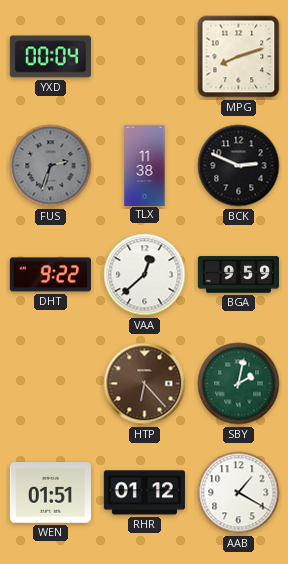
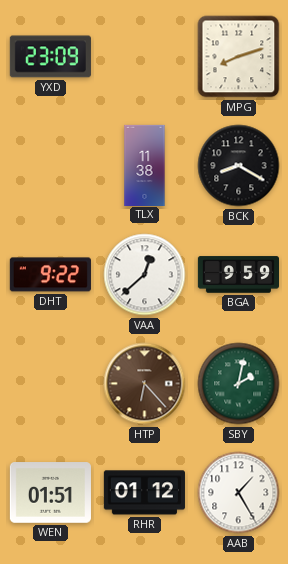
YXD: 00:04 -> 23:09 (50, 57)
FUS: 2:33 -> none (51, 166)
BCK: 2:49 -> 8:20 (239, 166)
AAB: 1:20 -> 1:25 (239, 493)
